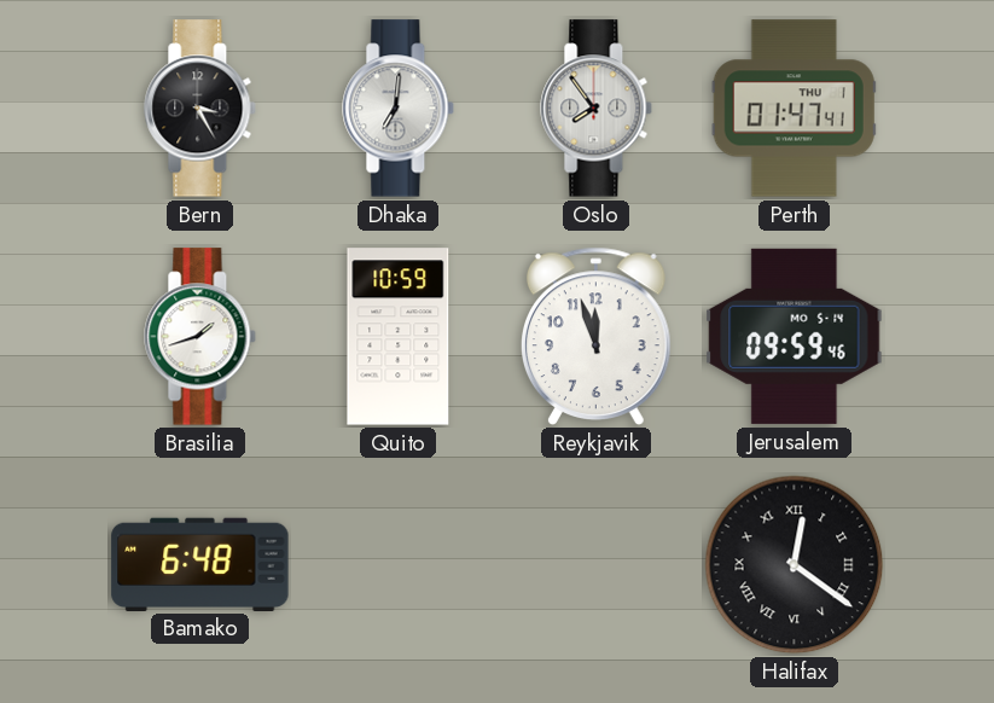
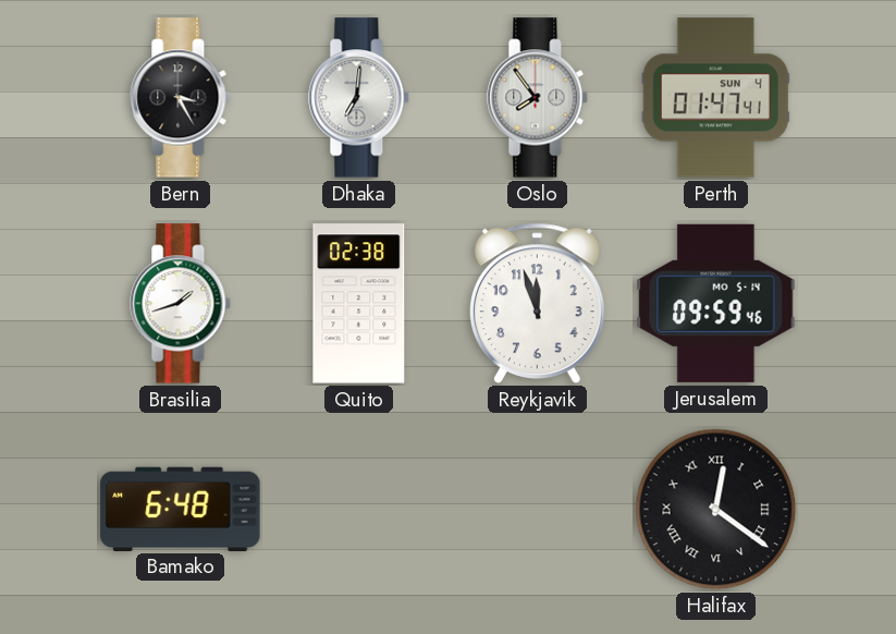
Perth date: THU 1 -> SUN 4 (715, 98)
Quito: 10:59 -> 02:38 (359, 304)
